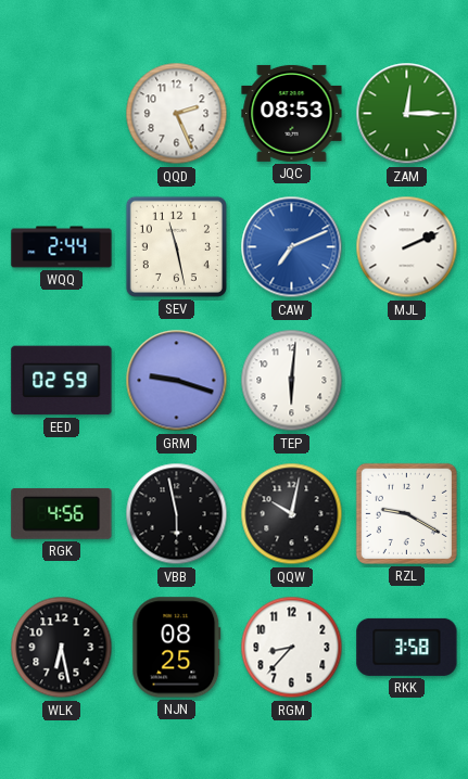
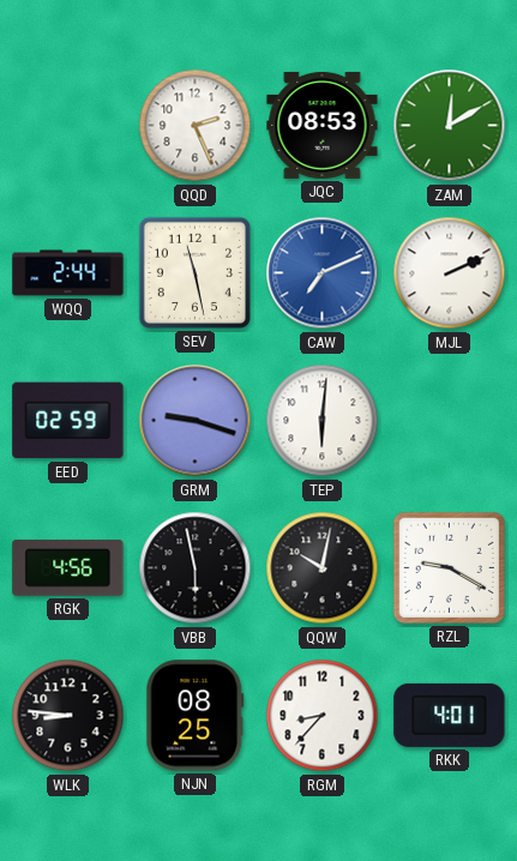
ZAM: 12:15 -> 12:10 (450, 126)
WLK: 6:28 -> 8:46 (68, 716)
RKK: 3:58 -> 4:01 (450, 715)
